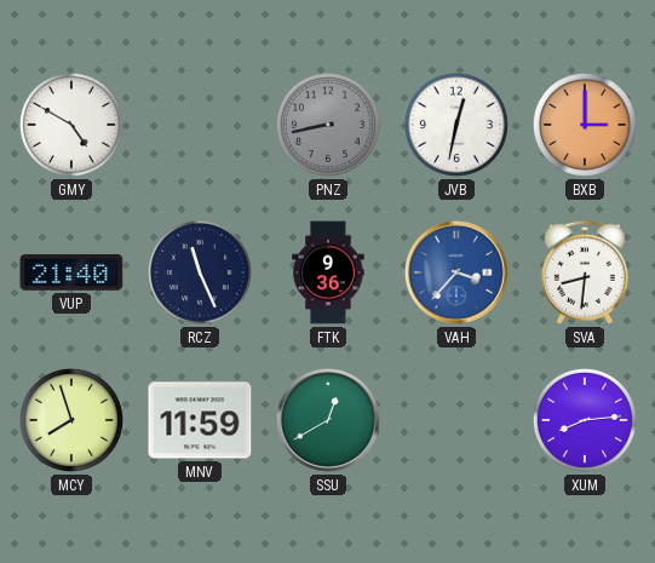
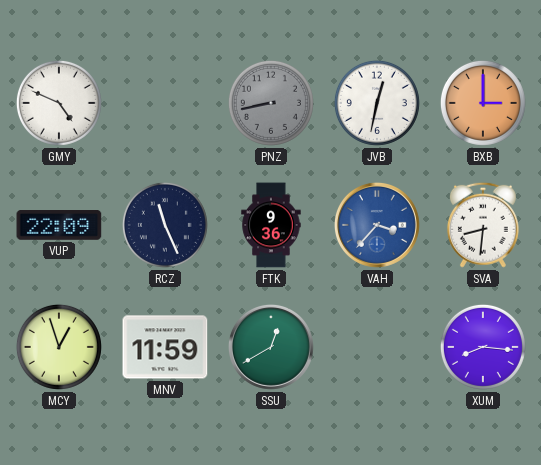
GMY: 4:50 -> 4:49 (59, 103)
VUP: 21:40 -> 22:09 (59, 226)
MCY: 7:57 -> 12:57 (59, 347)
XUM: 8:14 -> 8:16 (483, 347)
